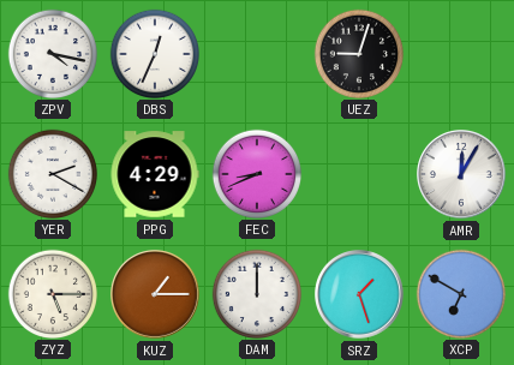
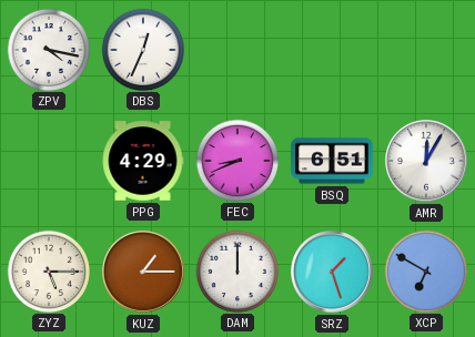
UEZ: 9:03 -> none (358, 53)
YER: 2:20 -> none (52, 173)
BSQ: none -> 6:51 (332, 161)
